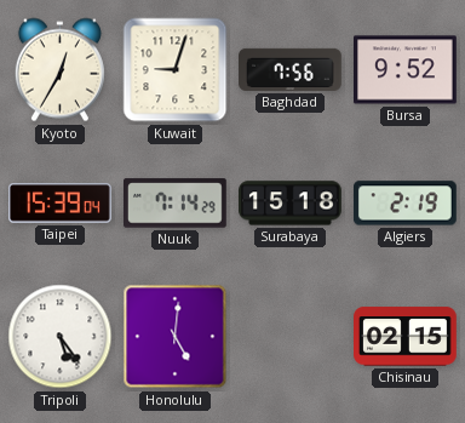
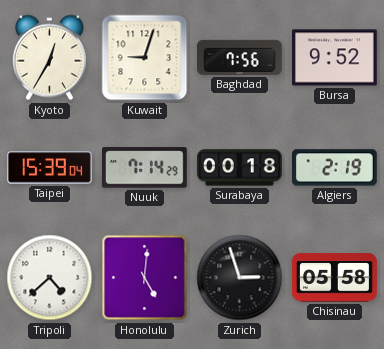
Surabaya: 15:18 -> 00:18 (240, 168)
Tripoli: 5:24 -> 4:38 (50, 278)
Zurich: none -> 2:57 (240, 278)
Chisinau: 02:15 -> 05:58 (335, 278)
